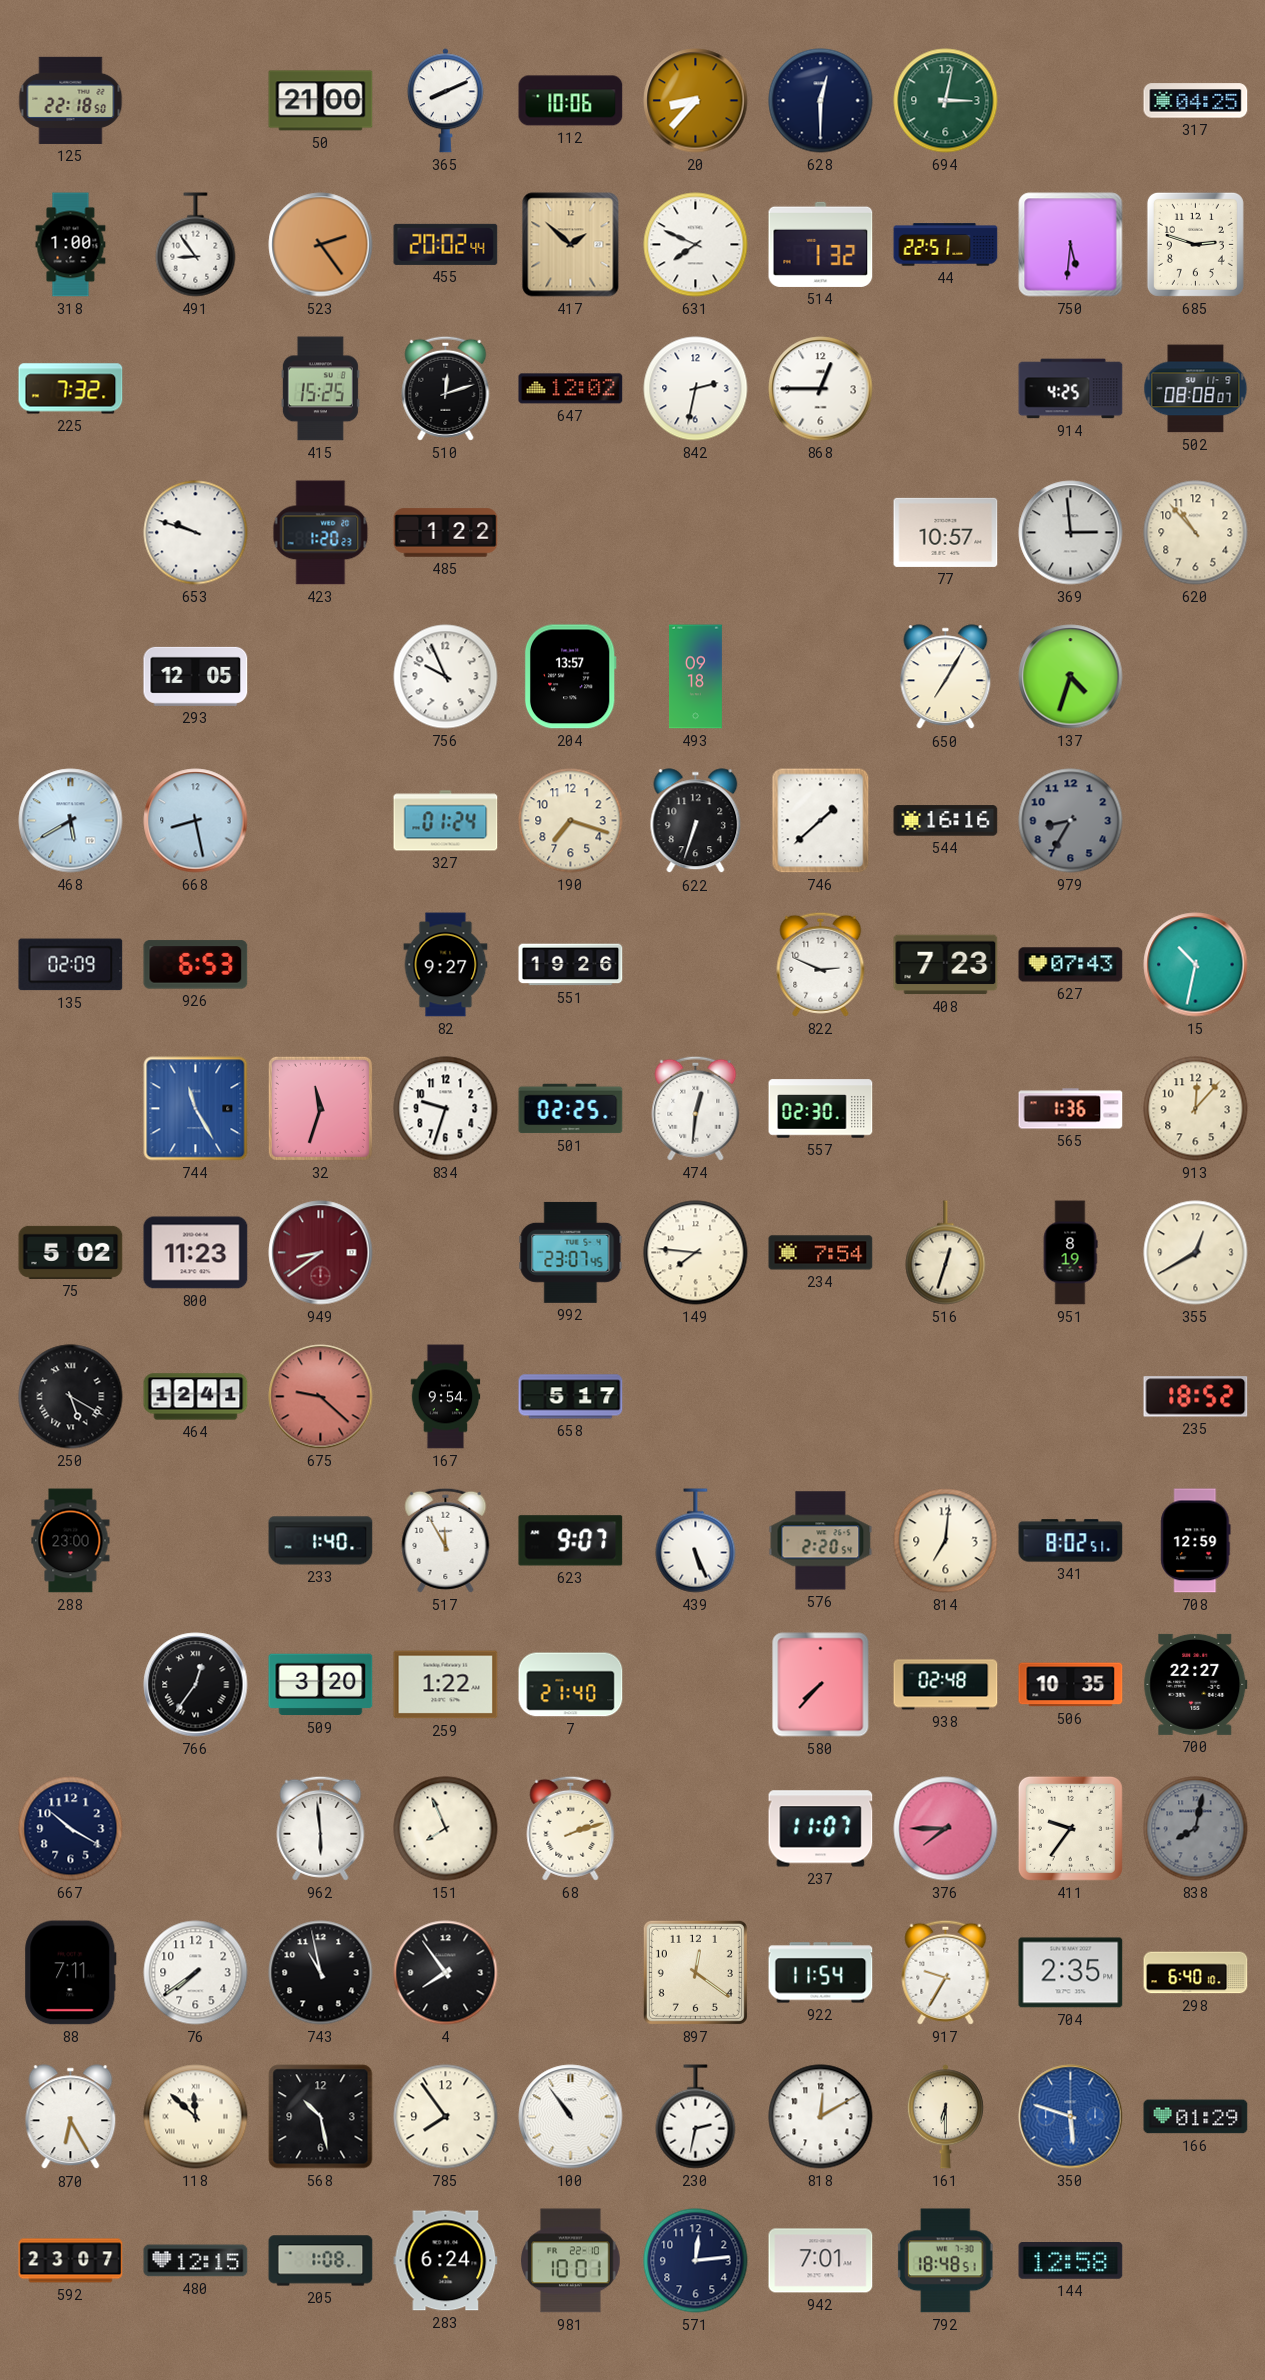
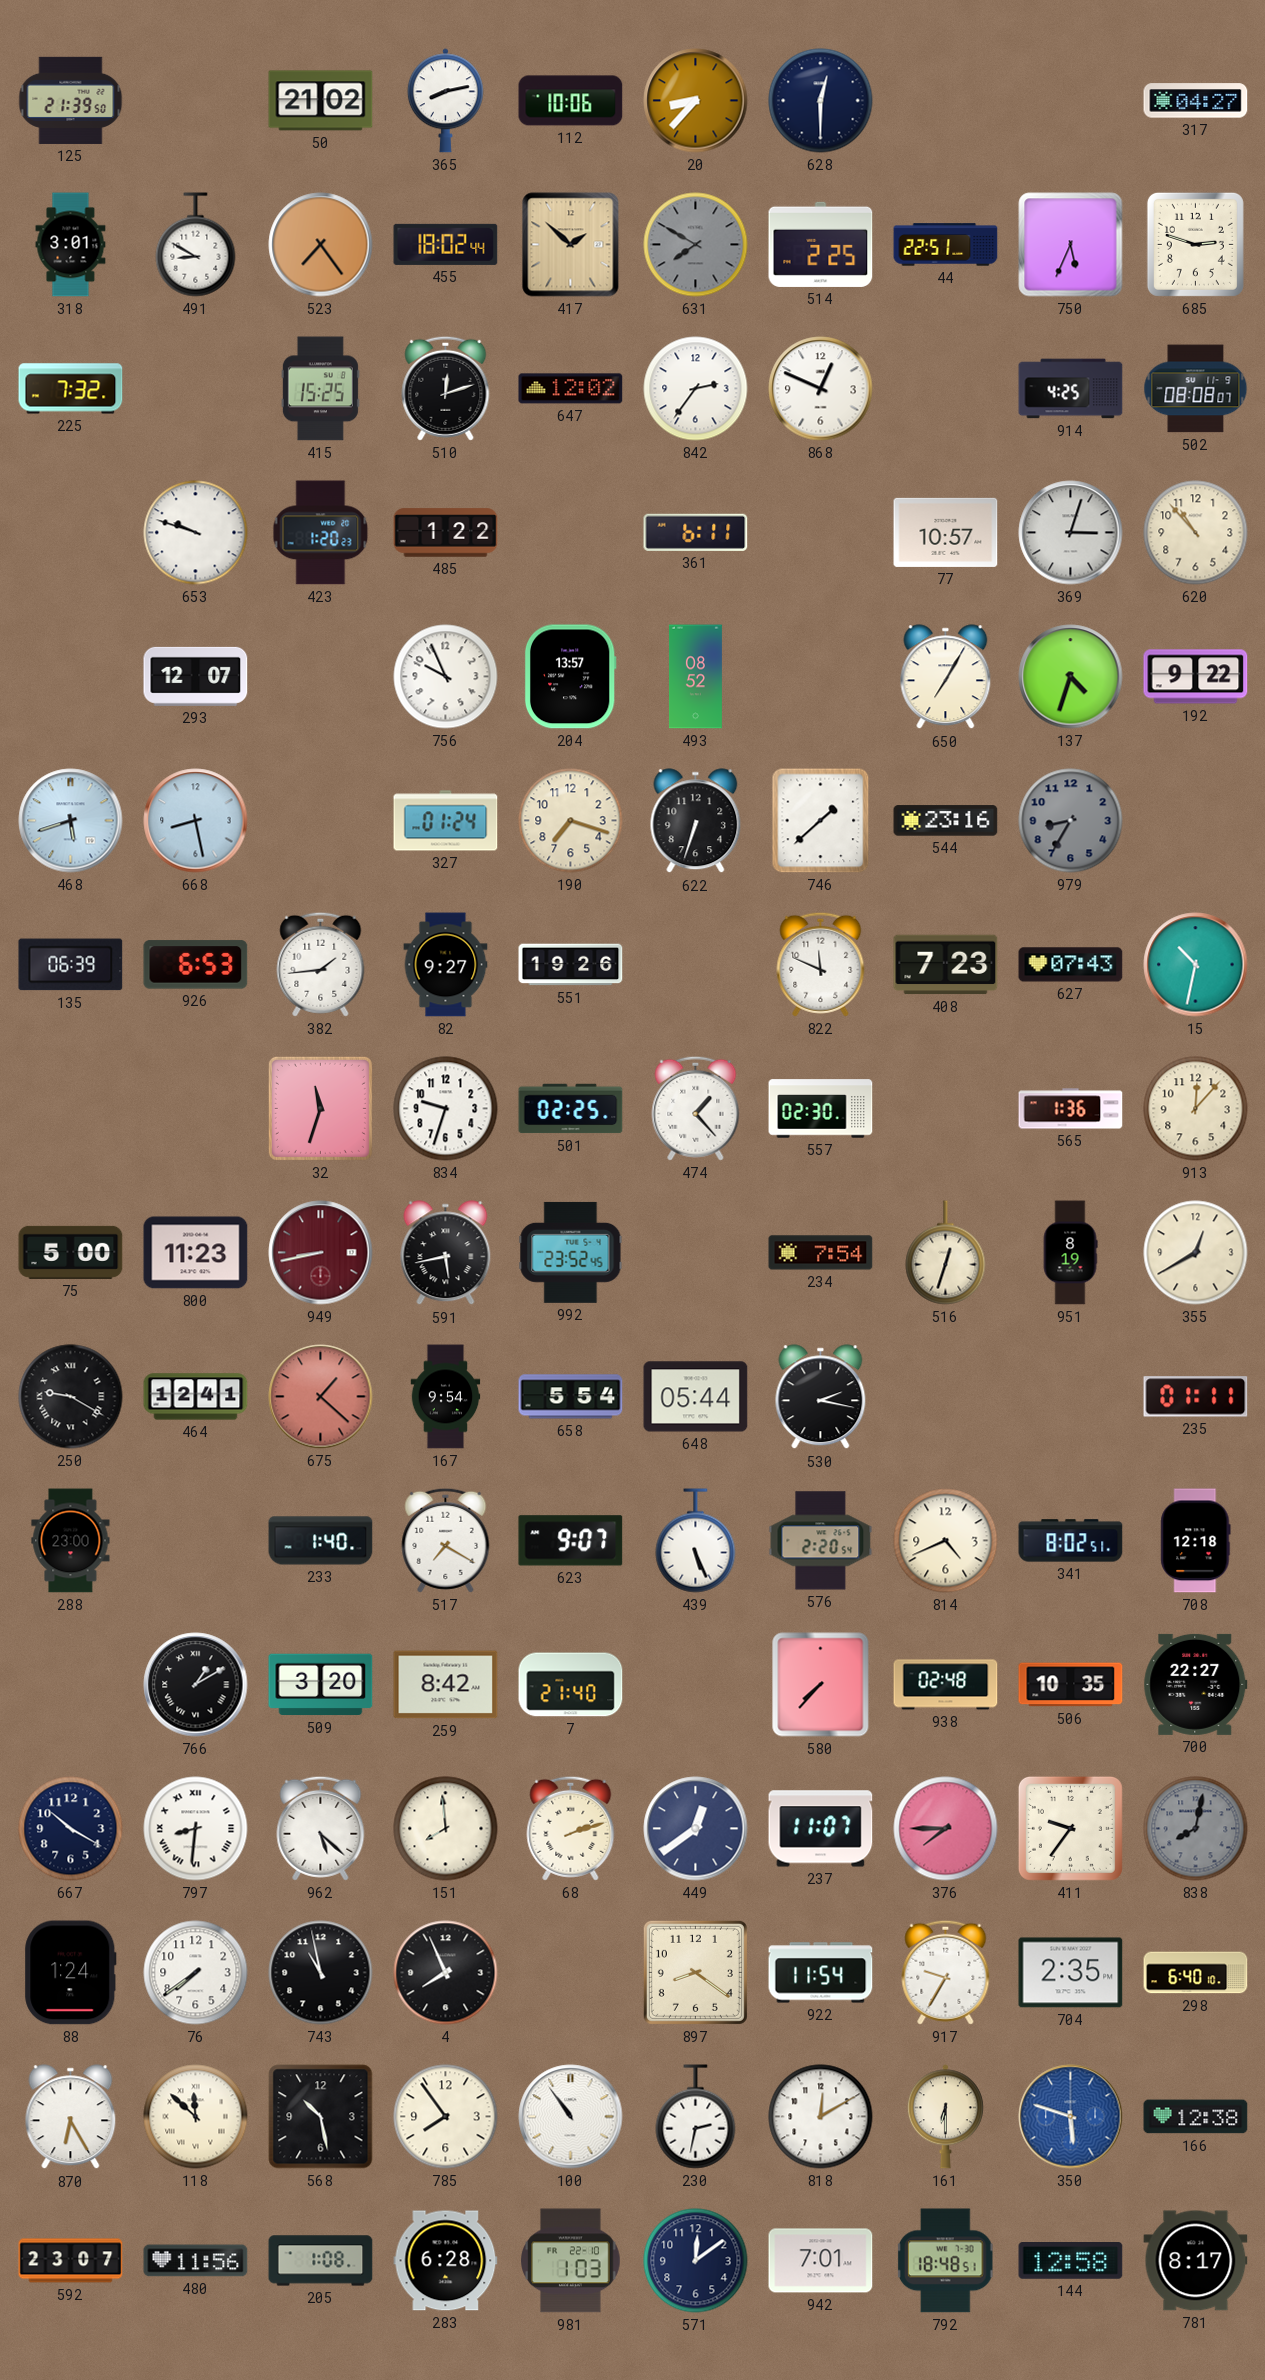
125: 22:18 -> 21:39 (71, 100)
50: 21:00 -> 21:02 (321, 101)
365: 8:11 -> 8:13 (445, 101)
694: 3:02 -> none (946, 101)
317: 04:25 -> 04:27 (1196, 101)
318: 1:00 -> 3:01 (71, 245)
491: 8:54 -> 8:50 (196, 245)
523: 2:24 -> 7:24 (321, 245)
455: 20:02 -> 18:02 (446, 244)
631: 7:49 -> 7:50 (696, 245)
631 dial: white -> grey (696, 245)
514: 1:32 -> 2:25 (821, 244)
750: 5:31 -> 5:34 (1071, 245)
842: 2:32 -> 2:36 (696, 389)
868: 12:45 -> 12:49 (821, 389)
361: none -> 6:11 (696, 532)
369: 2:59 -> 3:03 (1071, 533)
293: 12:05 -> 12:07 (196, 676)
493: 09:18 -> 08:52 (695, 677)
192: none -> 9:22 (1196, 677)
468: 5:40 -> 5:42 (71, 821)
544: 16:16 -> 23:16 (946, 821)
135: 02:09 -> 06:39 (71, 965)
382: none -> 1:44 (321, 964)
822: 2:49 -> 11:49 (821, 964)
744: 11:25 -> none (196, 1109)
474: 12:31 -> 1:23 (696, 1108)
75: 5:02 -> 5:00 (71, 1252)
949: 8:39 -> 8:43 (321, 1253)
591: none -> 5:43 (446, 1253)
992: 23:07 -> 23:52 (571, 1252)
149: 7:46 -> none (696, 1253)
250: 5:20 -> 9:20 (71, 1397)
675: 9:22 -> 1:22 (321, 1397)
658: 5:17 -> 5:54 (571, 1397)
648: none -> 05:44 (696, 1397)
530: none -> 2:17 (821, 1397)
235: 18:52 -> 01:11 (1196, 1397)
517: 11:55 -> 7:20 (446, 1540)
814: 7:01 -> 4:41 (946, 1541)
708: 12:59 -> 12:18 (1196, 1541)
766: 12:36 -> 1:10 (196, 1685)
259: 1:22 -> 8:42 (446, 1685)
797: none -> 8:31 (196, 1829)
962: 5:59 -> 5:22 (321, 1828)
151: 7:56 -> 7:59 (446, 1829)
449: none -> 12:39 (696, 1829)
88: 7:11 -> 1:24 (71, 1973)
4: 7:54 -> 7:56 (446, 1973)
897: 12:21 -> 8:21 (695, 1972)
166: 01:29 -> 12:38 (1196, 2117)
480: 12:15 -> 11:56 (196, 2261)
283: 6:24 -> 6:28 (446, 2261)
981: 10:01 -> 1:03 (571, 2261)
571: 12:14 -> 12:09 (696, 2261)
781: none -> 8:17 (1196, 2261)
